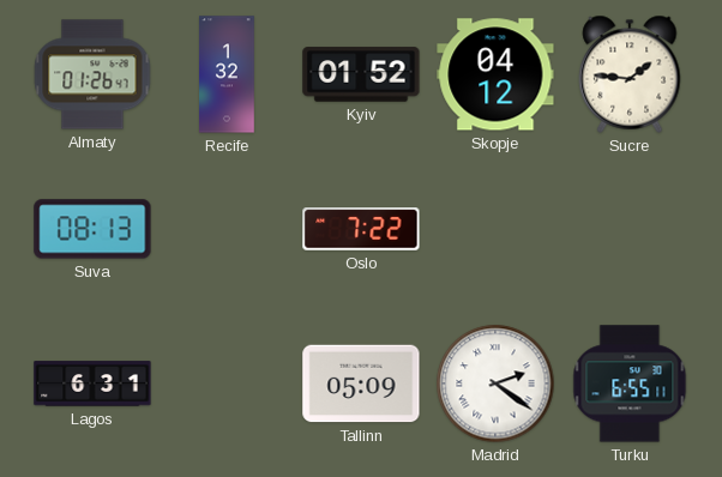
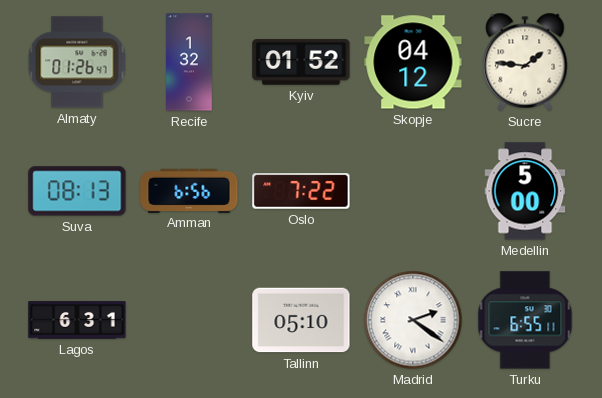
Amman: none -> 6:56 (189, 190)
Medellin: none -> 5:00 (525, 191)
Tallinn: 05:09 -> 05:10 (301, 320)
